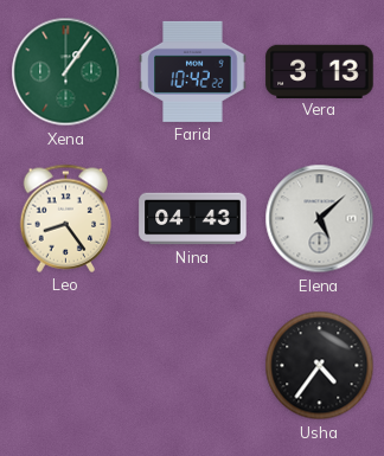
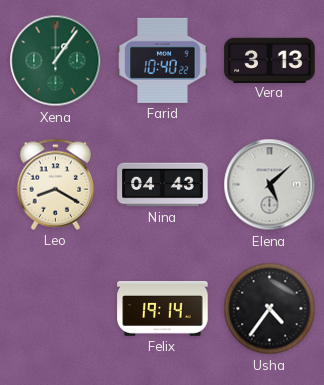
Farid: 10:42 -> 10:40 (163, 60)
Leo: 8:24 -> 8:20 (56, 184)
Felix: none -> 19:14 (163, 308)
